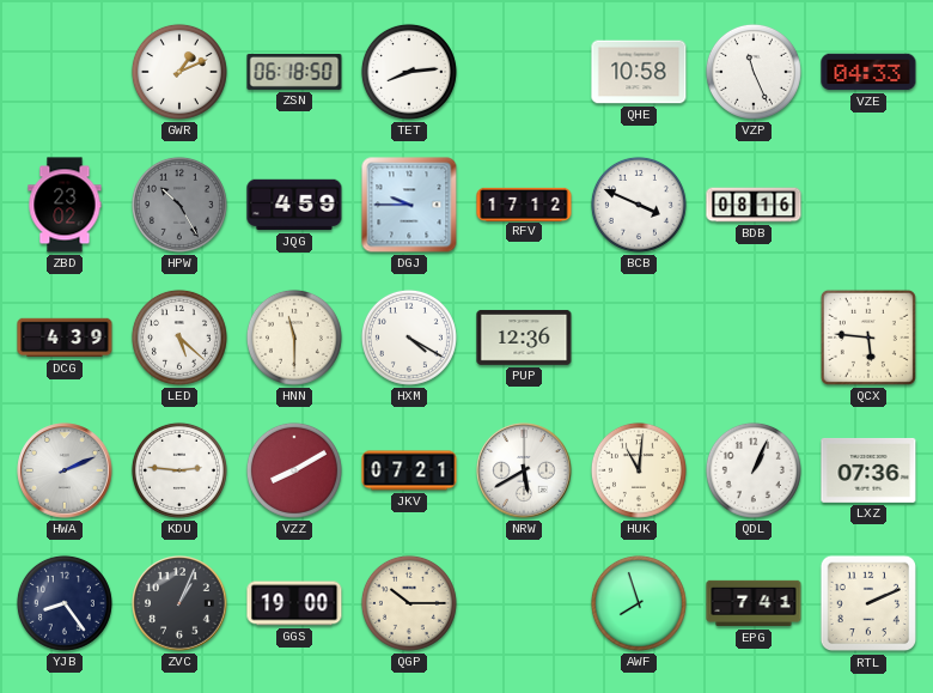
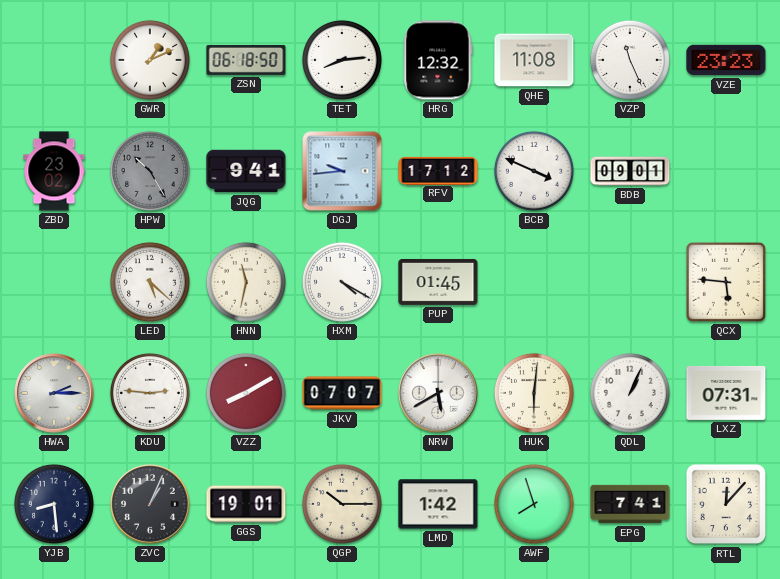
HRG: none -> 12:32 (438, 60)
QHE: 10:58 -> 11:08 (534, 60)
VZE: 04:33 -> 23:23 (726, 60)
JQG: 4:59 -> 9:41 (246, 171)
DGJ: 9:45 -> 9:44 (342, 171)
BDB: 08:16 -> 09:01 (630, 171)
DCG: 4:39 -> none (65, 338)
HNN: 11:30 -> 11:32 (246, 282)
PUP: 12:36 -> 01:45 (438, 282)
HWA: 2:11 -> 2:15 (54, 393)
JKV: 07:21 -> 07:07 (342, 393)
HUK: 11:01 -> 6:01 (534, 393)
LXZ: 07:36 -> 07:31 (726, 393)
YJB: 8:24 -> 8:29 (54, 504)
GGS: 19:00 -> 19:01 (246, 504)
LMD: none -> 1:42 (438, 504)
RTL: 2:11 -> 12:07 (726, 504)
